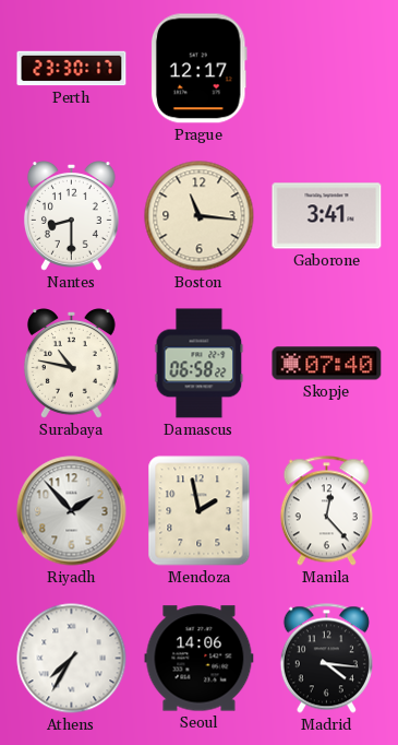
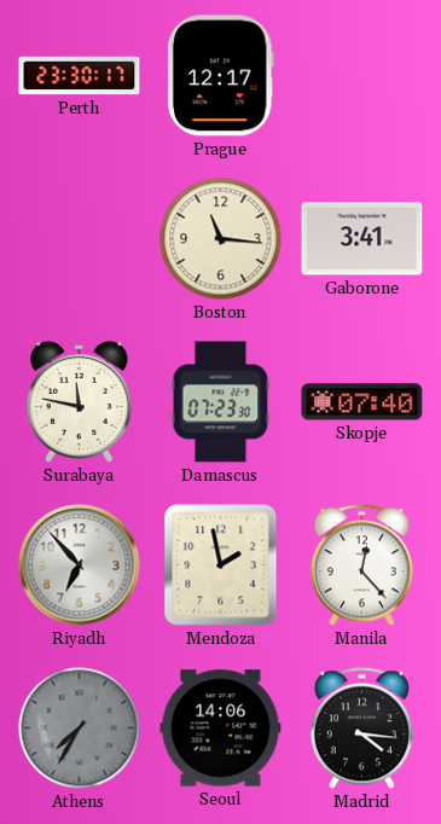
Nantes: 8:30 -> none (71, 216)
Surabaya: 10:47 -> 11:47 (79, 402)
Damascus: 06:58 -> 07:23 (221, 402)
Riyadh: 1:53 -> 6:53 (80, 565)
Athens dial: white -> grey (80, 729)
